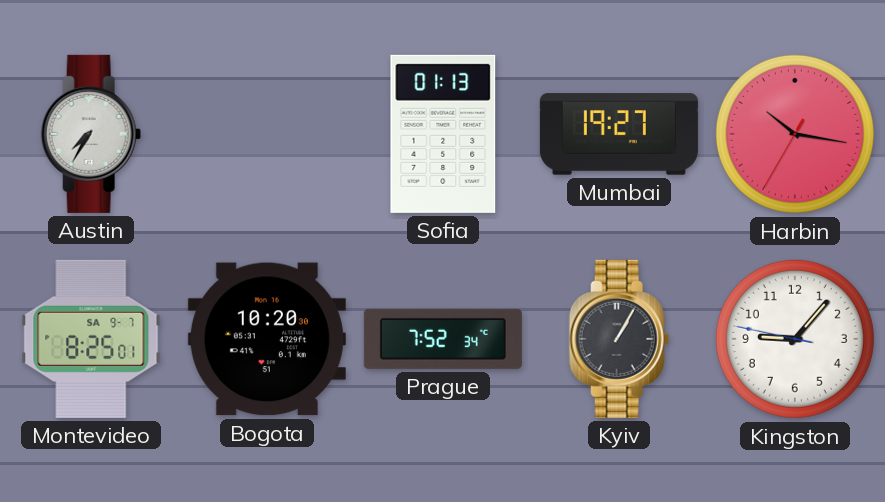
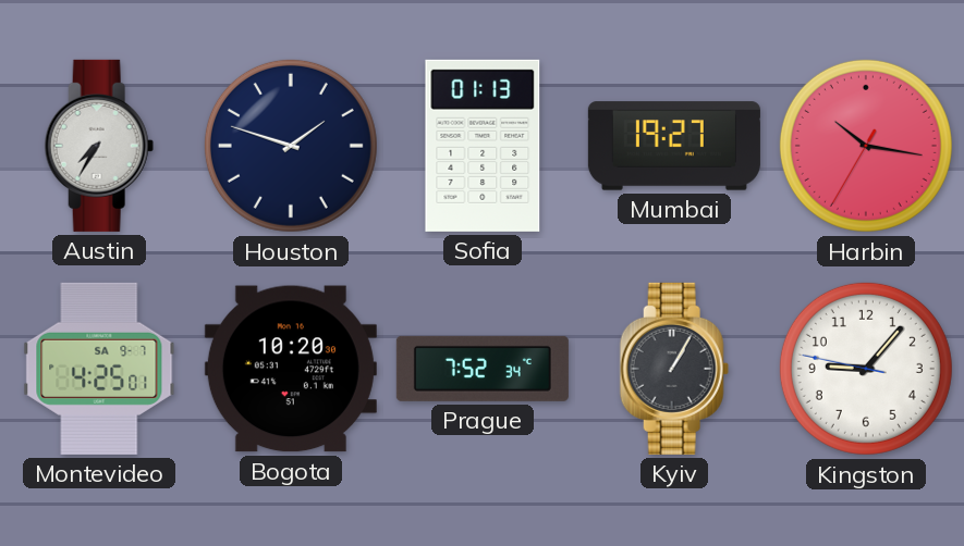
Houston: none -> 1:48 (291, 146)
Montevideo: 8:25 -> 4:25 (99, 369)
